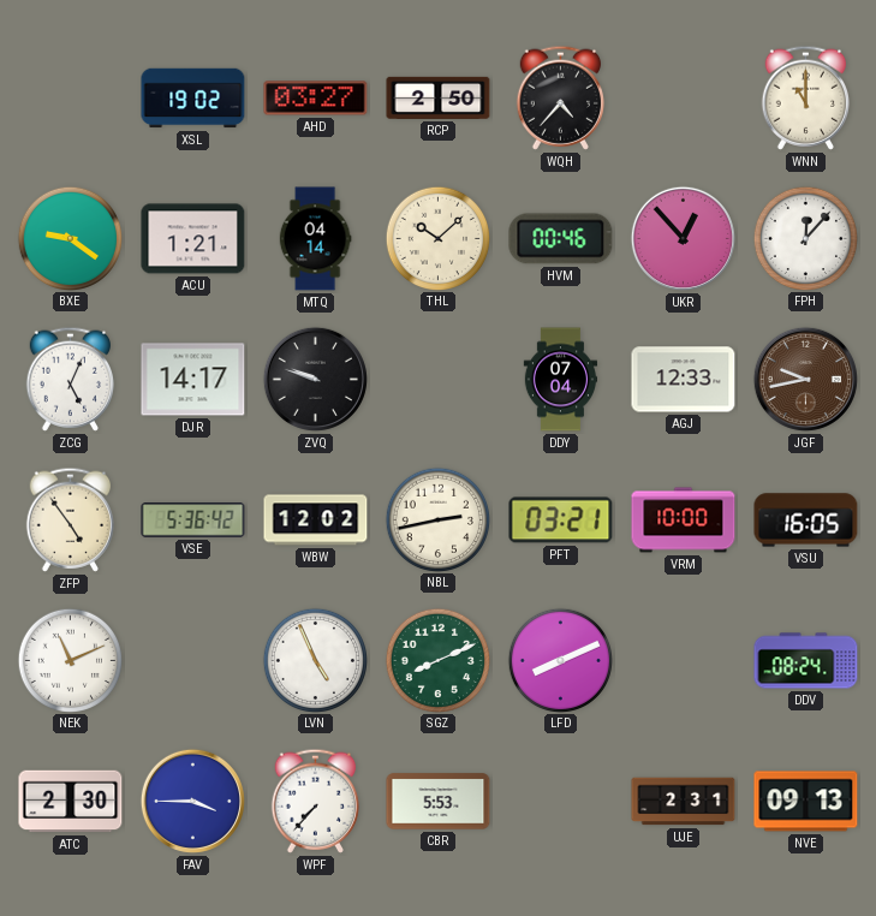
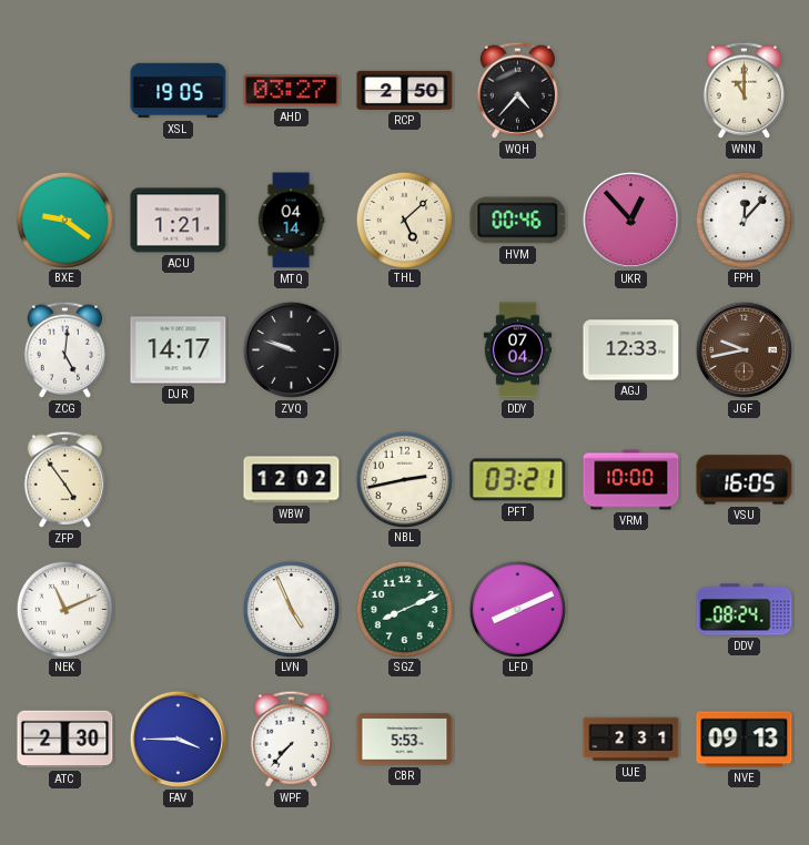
XSL: 19:02 -> 19:05 (179, 91)
THL: 10:08 -> 5:08 (404, 220)
ZCG: 5:04 -> 5:01 (64, 349)
VSE: 5:36 -> none (193, 521)
